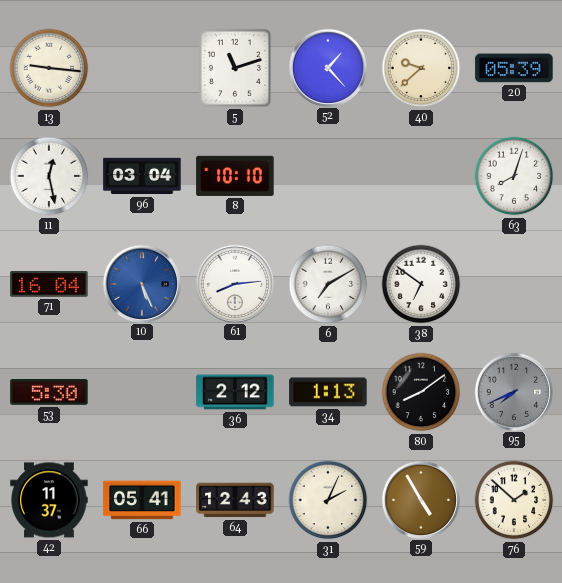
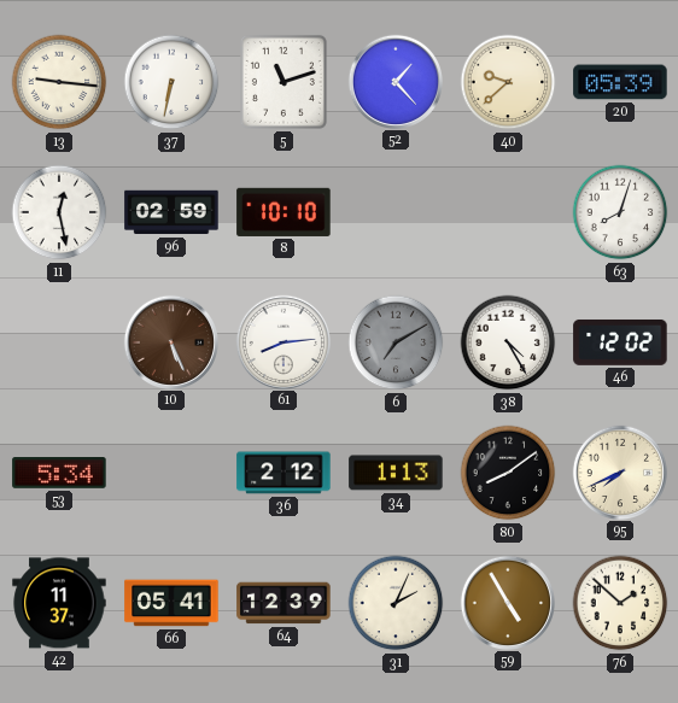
37: none -> 6:32 (171, 82)
96: 03:04 -> 02:59 (171, 212)
71: 16:04 -> none (49, 285)
10 dial: blue -> brown (170, 341)
6 dial: white -> grey (396, 342)
38: 6:51 -> 4:25 (508, 342)
46: none -> 12:02 (620, 342)
53: 5:30 -> 5:34 (59, 474)
95 dial: grey -> cream (619, 471)
64: 12:43 -> 12:39 (284, 603)
